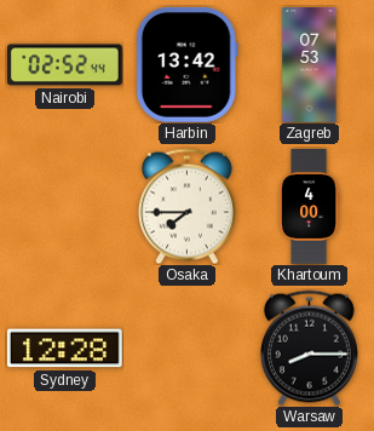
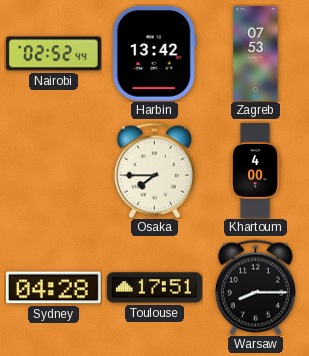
Sydney: 12:28 -> 04:28 (53, 288)
Toulouse: none -> 17:51 (154, 288)
